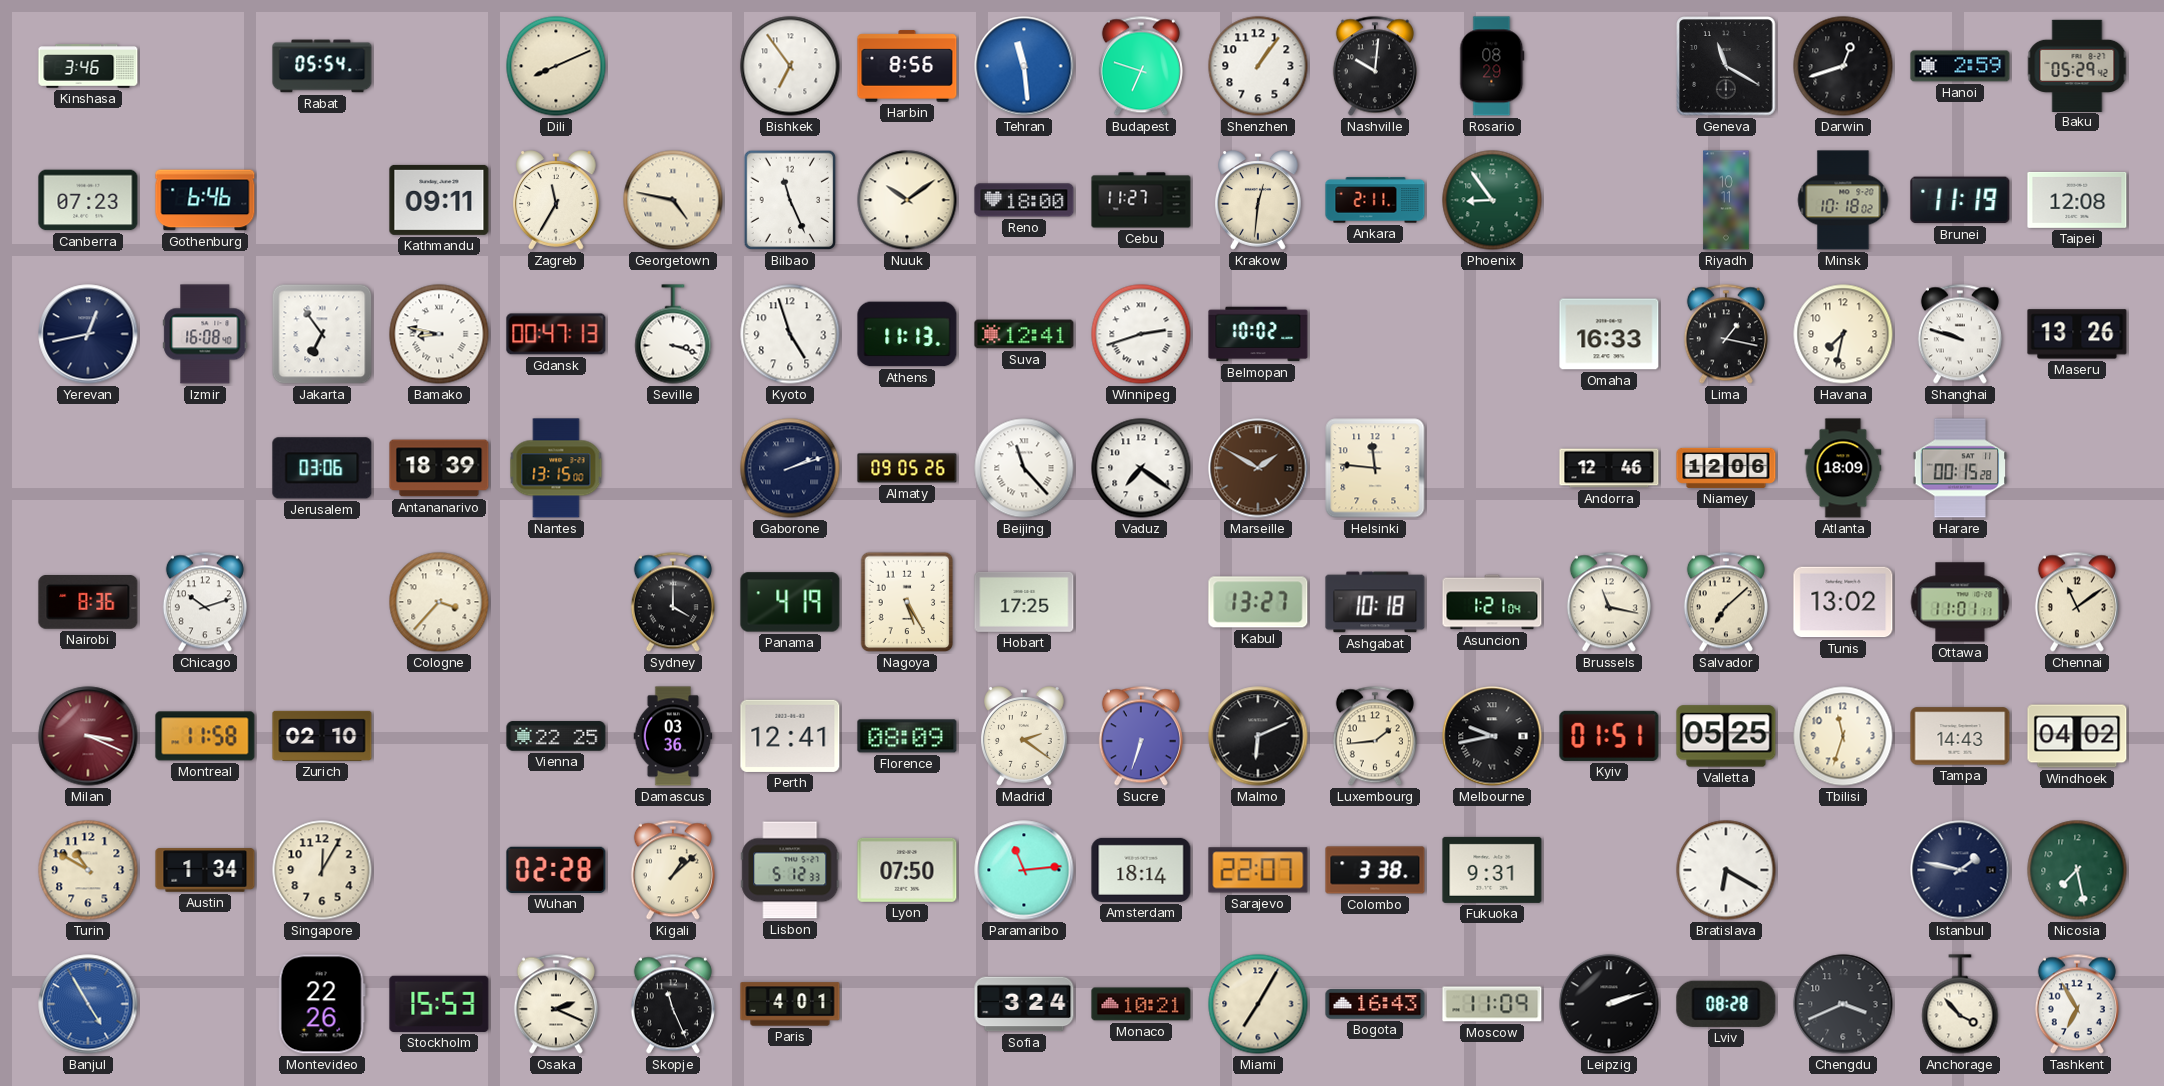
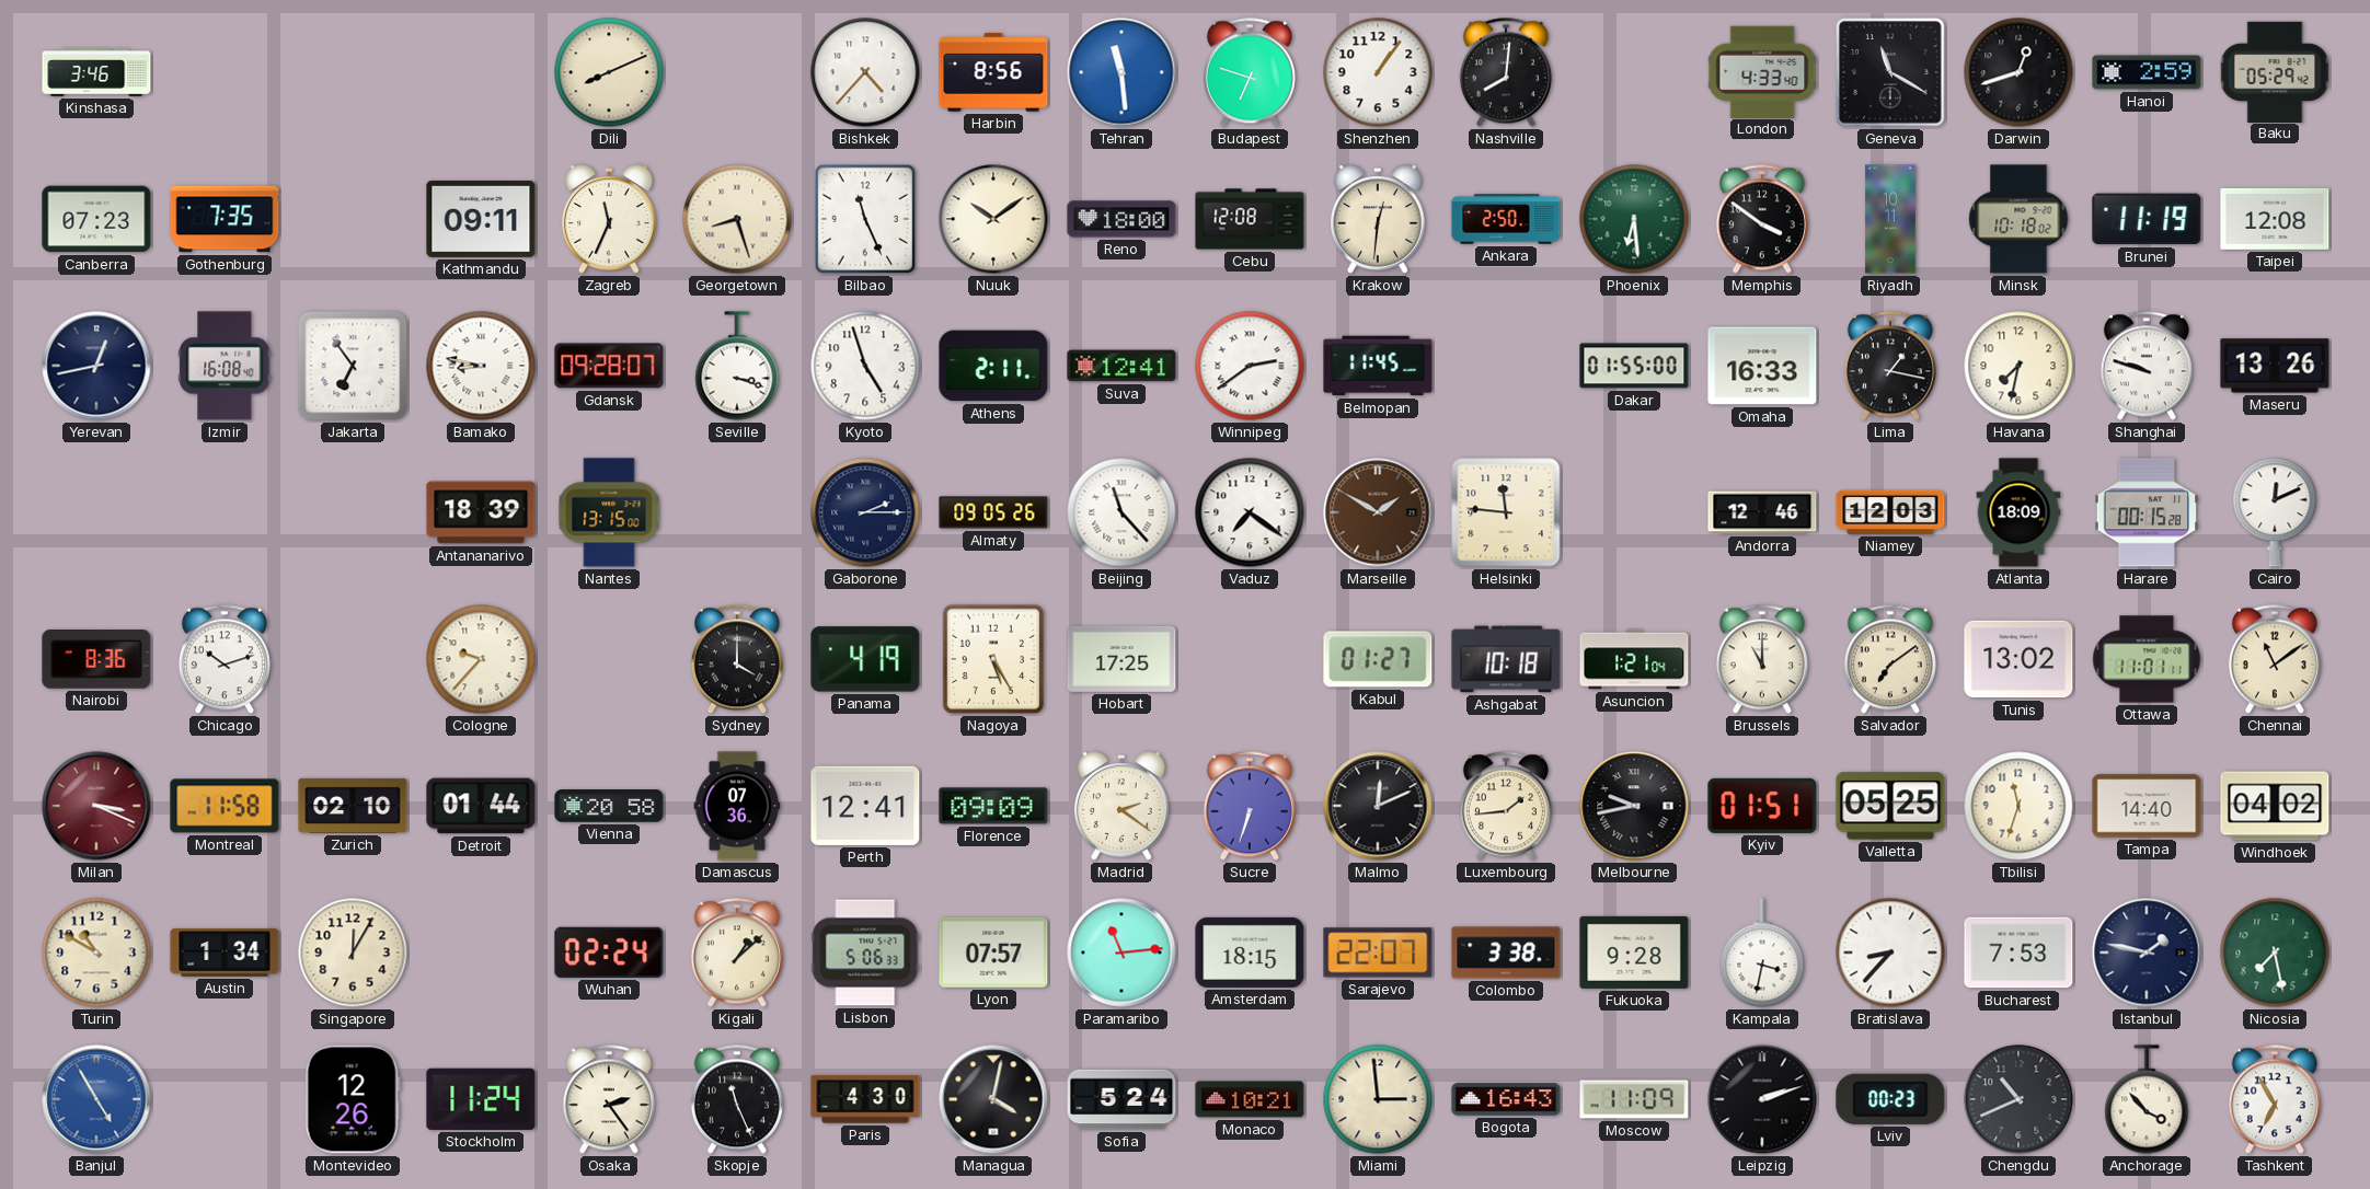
Rabat: 05:54 -> none (322, 66)
Bishkek: 6:54 -> 4:37 (865, 72)
Nashville: 10:01 -> 8:01 (1506, 72)
Rosario: 08:29 -> none (1492, 66)
London: none -> 4:33 (1762, 71)
Gothenburg: 6:46 -> 7:35 (225, 219)
Zagreb: 11:35 -> 11:34 (610, 219)
Georgetown: 4:47 -> 8:27 (737, 219)
Cebu: 11:27 -> 12:08 (1250, 219)
Ankara: 2:11 -> 2:50 (1506, 219)
Phoenix: 8:54 -> 6:29 (1634, 219)
Memphis: none -> 3:51 (1762, 219)
Gdansk: 00:47 -> 09:28 (609, 366)
Athens: 11:13 -> 2:11 (993, 366)
Winnipeg: 2:42 -> 2:39 (1250, 366)
Belmopan: 10:02 -> 11:45 (1378, 366)
Dakar: none -> 01:55 (1634, 366)
Jerusalem: 03:06 -> none (322, 468)
Gaborone: 2:12 -> 2:15 (865, 512)
Niamey: 12:06 -> 12:03 (1890, 512)
Cairo: none -> 12:11 (2275, 512)
Cologne: 3:37 -> 9:37 (481, 659)
Kabul: 13:27 -> 01:27 (1378, 659)
Brussels: 11:17 -> 11:00 (1762, 659)
Salvador: 7:08 -> 7:09 (1890, 659)
Detroit: none -> 01:44 (481, 806)
Vienna: 22:25 -> 20:58 (609, 806)
Damascus: 03:36 -> 07:36 (737, 806)
Florence: 08:09 -> 09:09 (993, 806)
Malmo: 6:11 -> 12:11 (1378, 806)
Tampa: 14:43 -> 14:40 (2147, 806)
Wuhan: 02:28 -> 02:24 (609, 953)
Lisbon: 5:12 -> 5:06 (865, 953)
Lyon: 07:50 -> 07:57 (993, 953)
Amsterdam: 18:14 -> 18:15 (1250, 953)
Fukuoka: 9:31 -> 9:28 (1634, 953)
Kampala: none -> 3:32 (1762, 953)
Bratislava: 6:20 -> 8:37 (1890, 953)
Bucharest: none -> 7:53 (2018, 953)
Montevideo: 22:26 -> 12:26 (353, 1099)
Stockholm: 15:53 -> 11:24 (481, 1099)
Osaka: 2:19 -> 2:24 (609, 1099)
Paris: 4:01 -> 4:30 (865, 1099)
Managua: none -> 4:02 (993, 1099)
Sofia: 3:24 -> 5:24 (1121, 1099)
Miami: 7:05 -> 2:59 (1378, 1099)
Lviv: 08:28 -> 00:23 (1890, 1099)
Chengdu: 3:41 -> 10:41 (2018, 1099)
